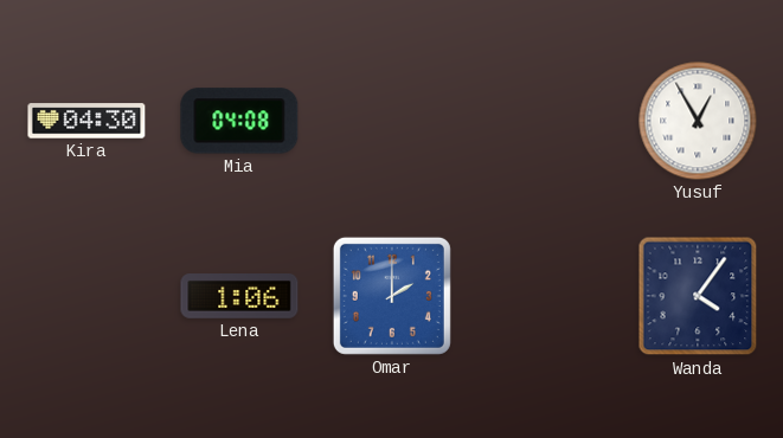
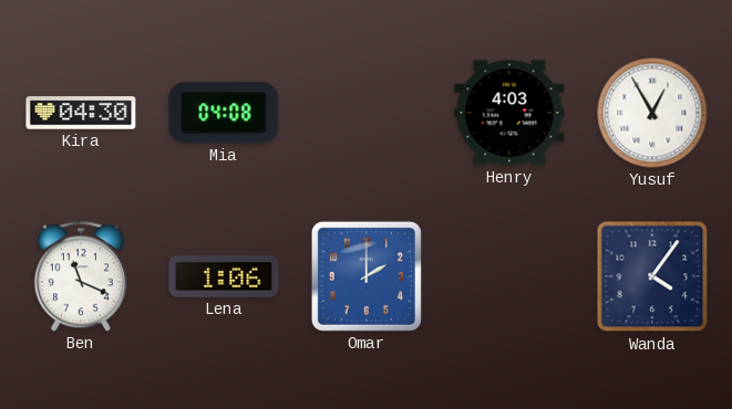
Henry: none -> 4:03 (509, 113)
Ben: none -> 11:19 (81, 276)
